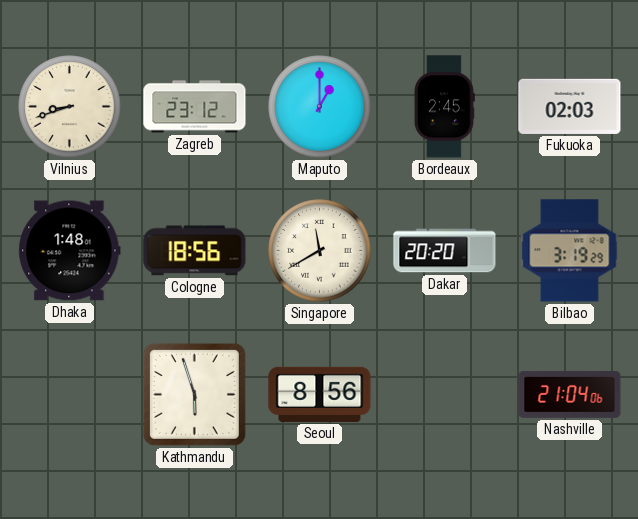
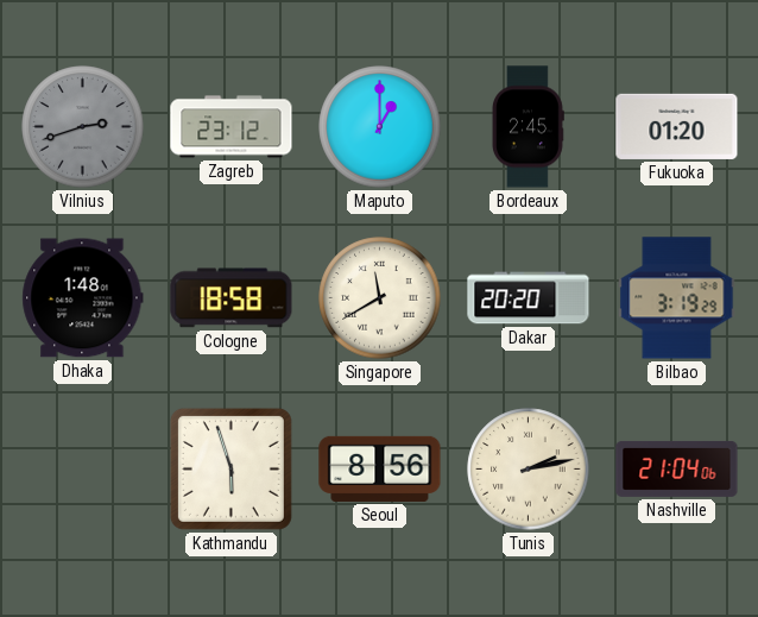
Vilnius: 8:42 -> 2:42 (83, 127)
Vilnius dial: cream -> grey (83, 127)
Fukuoka: 02:03 -> 01:20 (677, 126)
Cologne: 18:56 -> 18:58 (232, 298)
Tunis: none -> 2:13 (529, 470)
